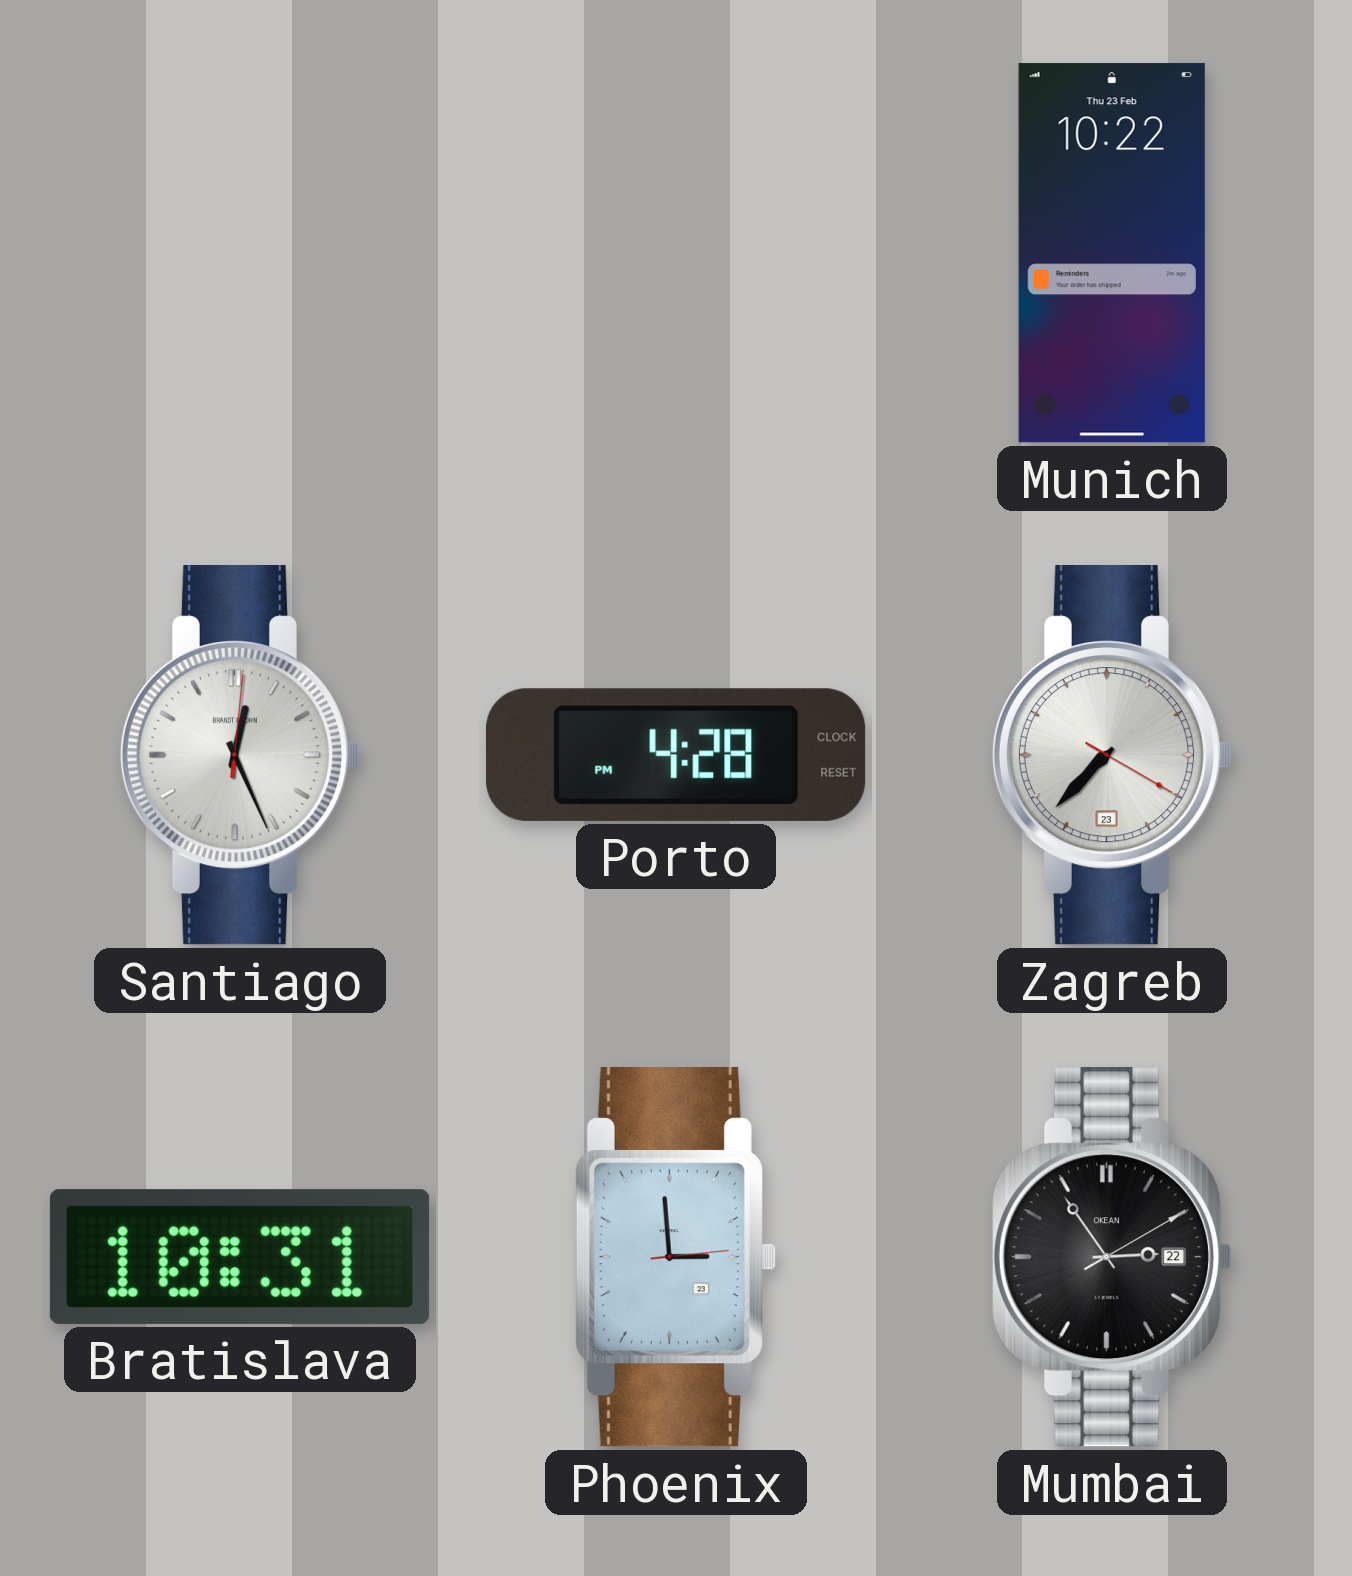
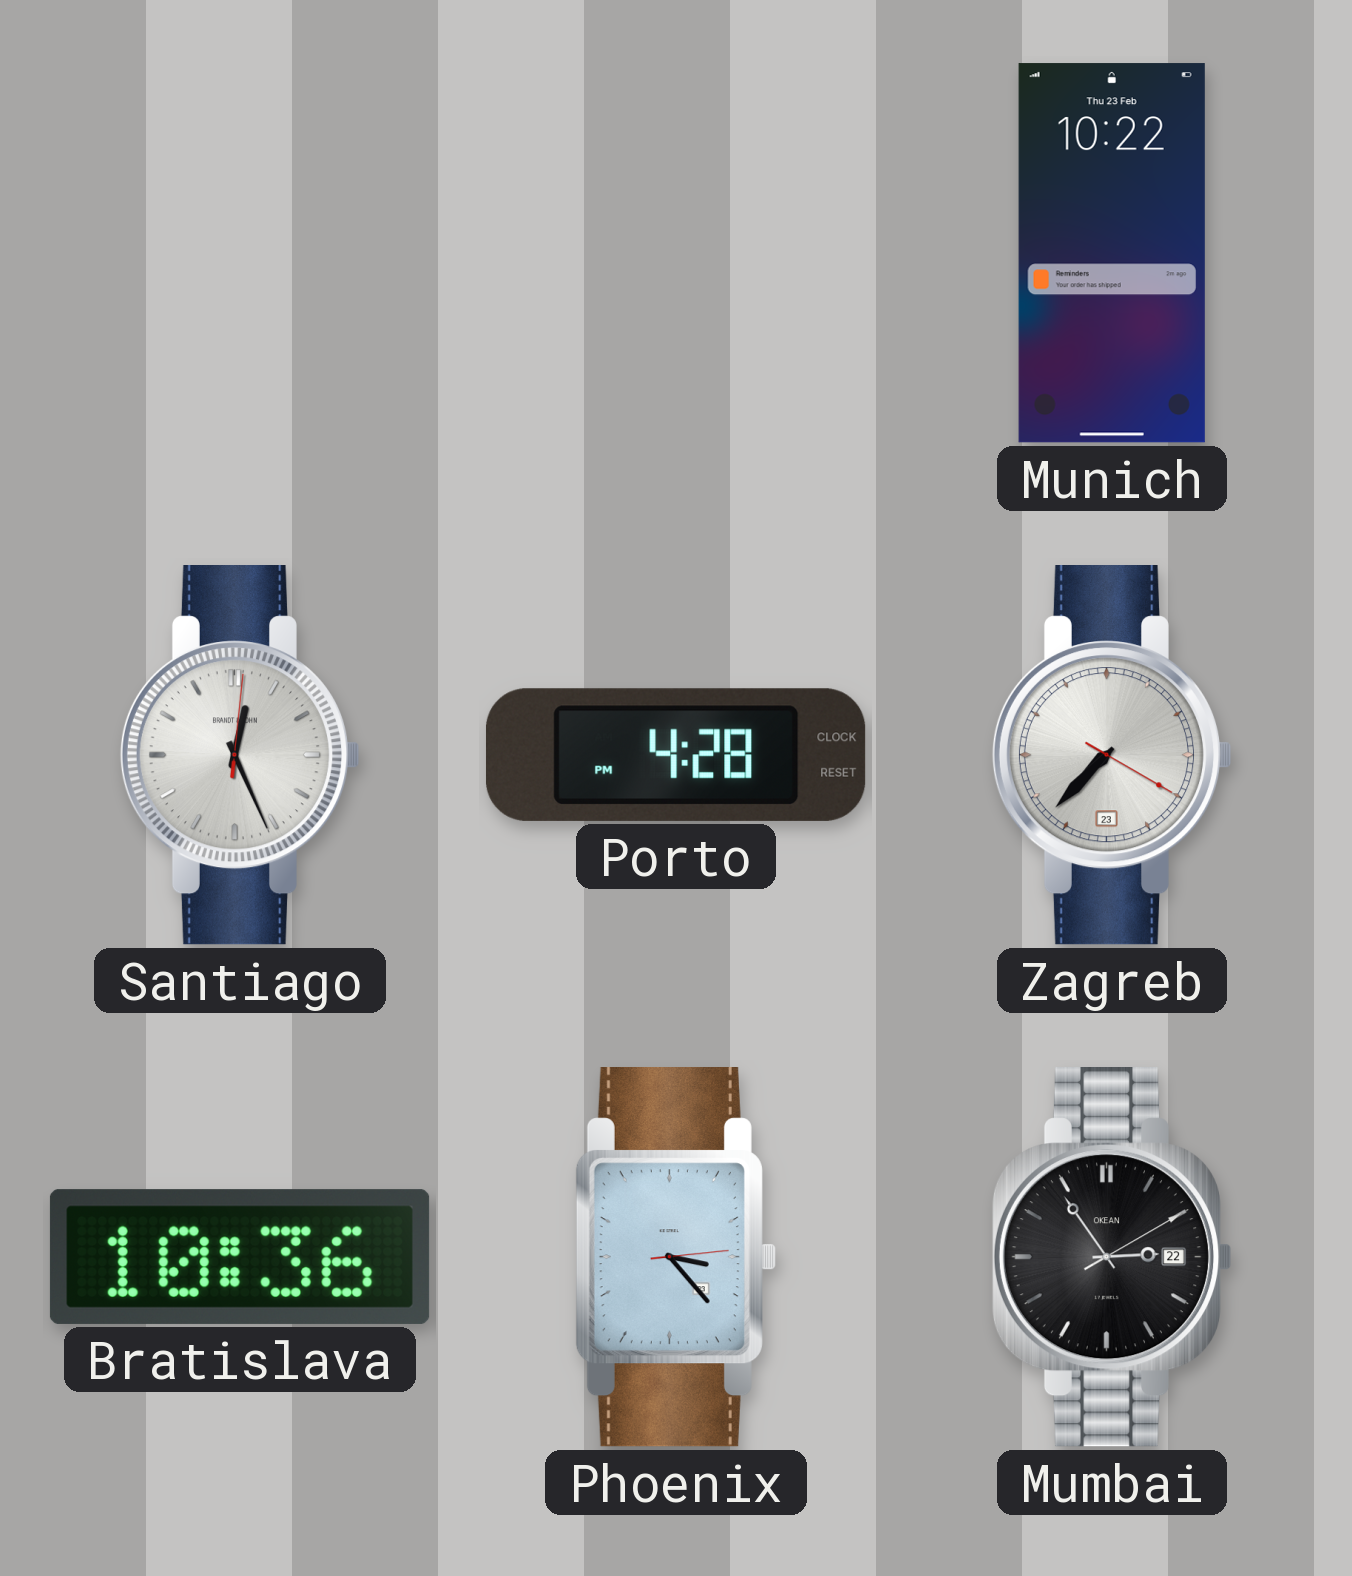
Bratislava: 10:31 -> 10:36 (240, 1257)
Phoenix: 2:59 -> 3:23 (676, 1258)
